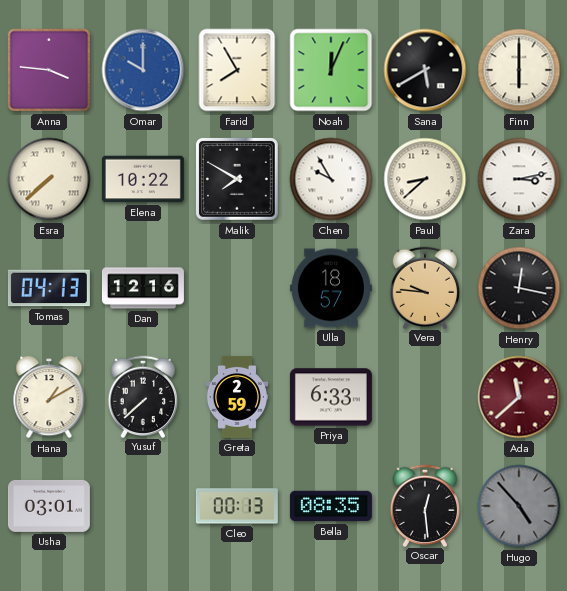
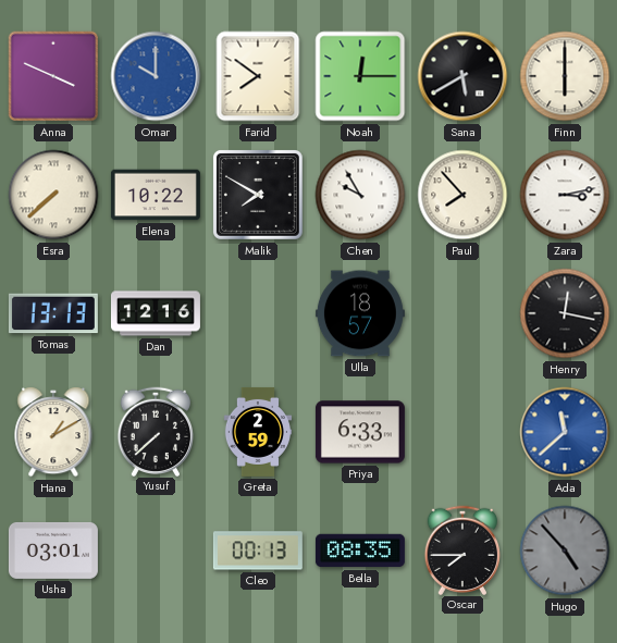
Anna: 3:46 -> 3:49 (53, 76)
Farid: 7:55 -> 7:51 (258, 76)
Noah: 12:04 -> 12:15 (360, 76)
Paul: 8:38 -> 7:53 (462, 195)
Tomas: 04:13 -> 13:13 (53, 313)
Vera: 9:46 -> none (425, 287)
Ada dial: burgundy -> blue (565, 432)
Oscar: 12:29 -> 7:45 (462, 549)
